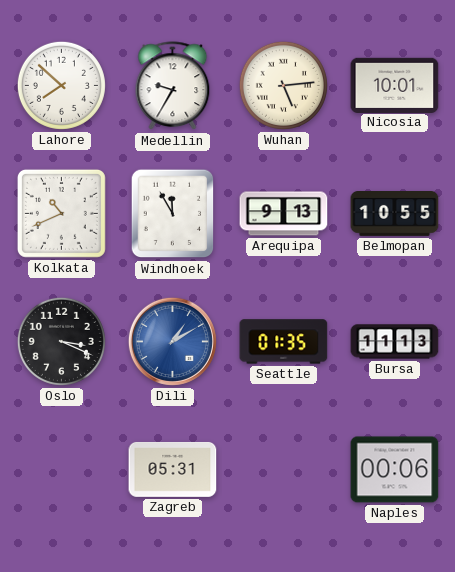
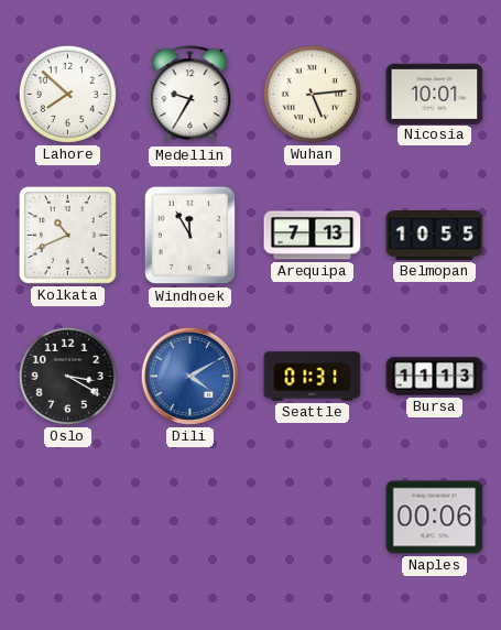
Arequipa: 9:13 -> 7:13 (313, 236)
Oslo: 3:19 -> 3:20 (67, 376)
Dili: 1:10 -> 4:10 (189, 376)
Seattle: 01:35 -> 01:31 (313, 377)
Zagreb: 05:31 -> none (173, 469)
